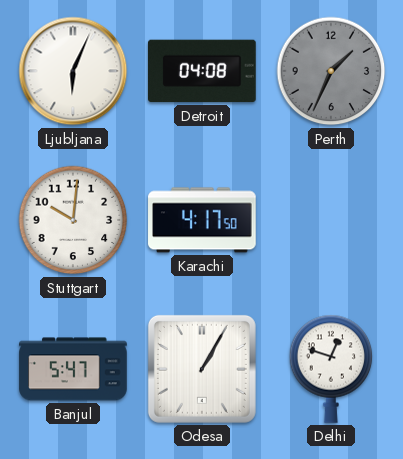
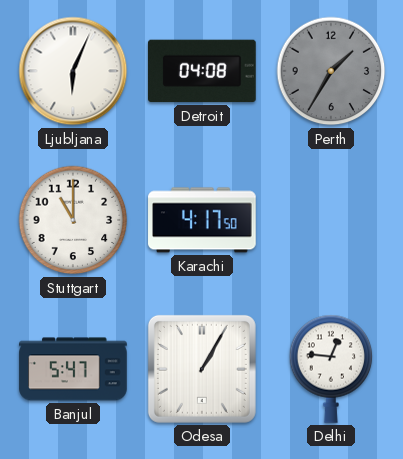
Perth: 1:34 -> 1:35 (331, 71)
Stuttgart: 10:01 -> 11:00 (73, 220)
Delhi: 12:48 -> 12:46 (331, 369)
